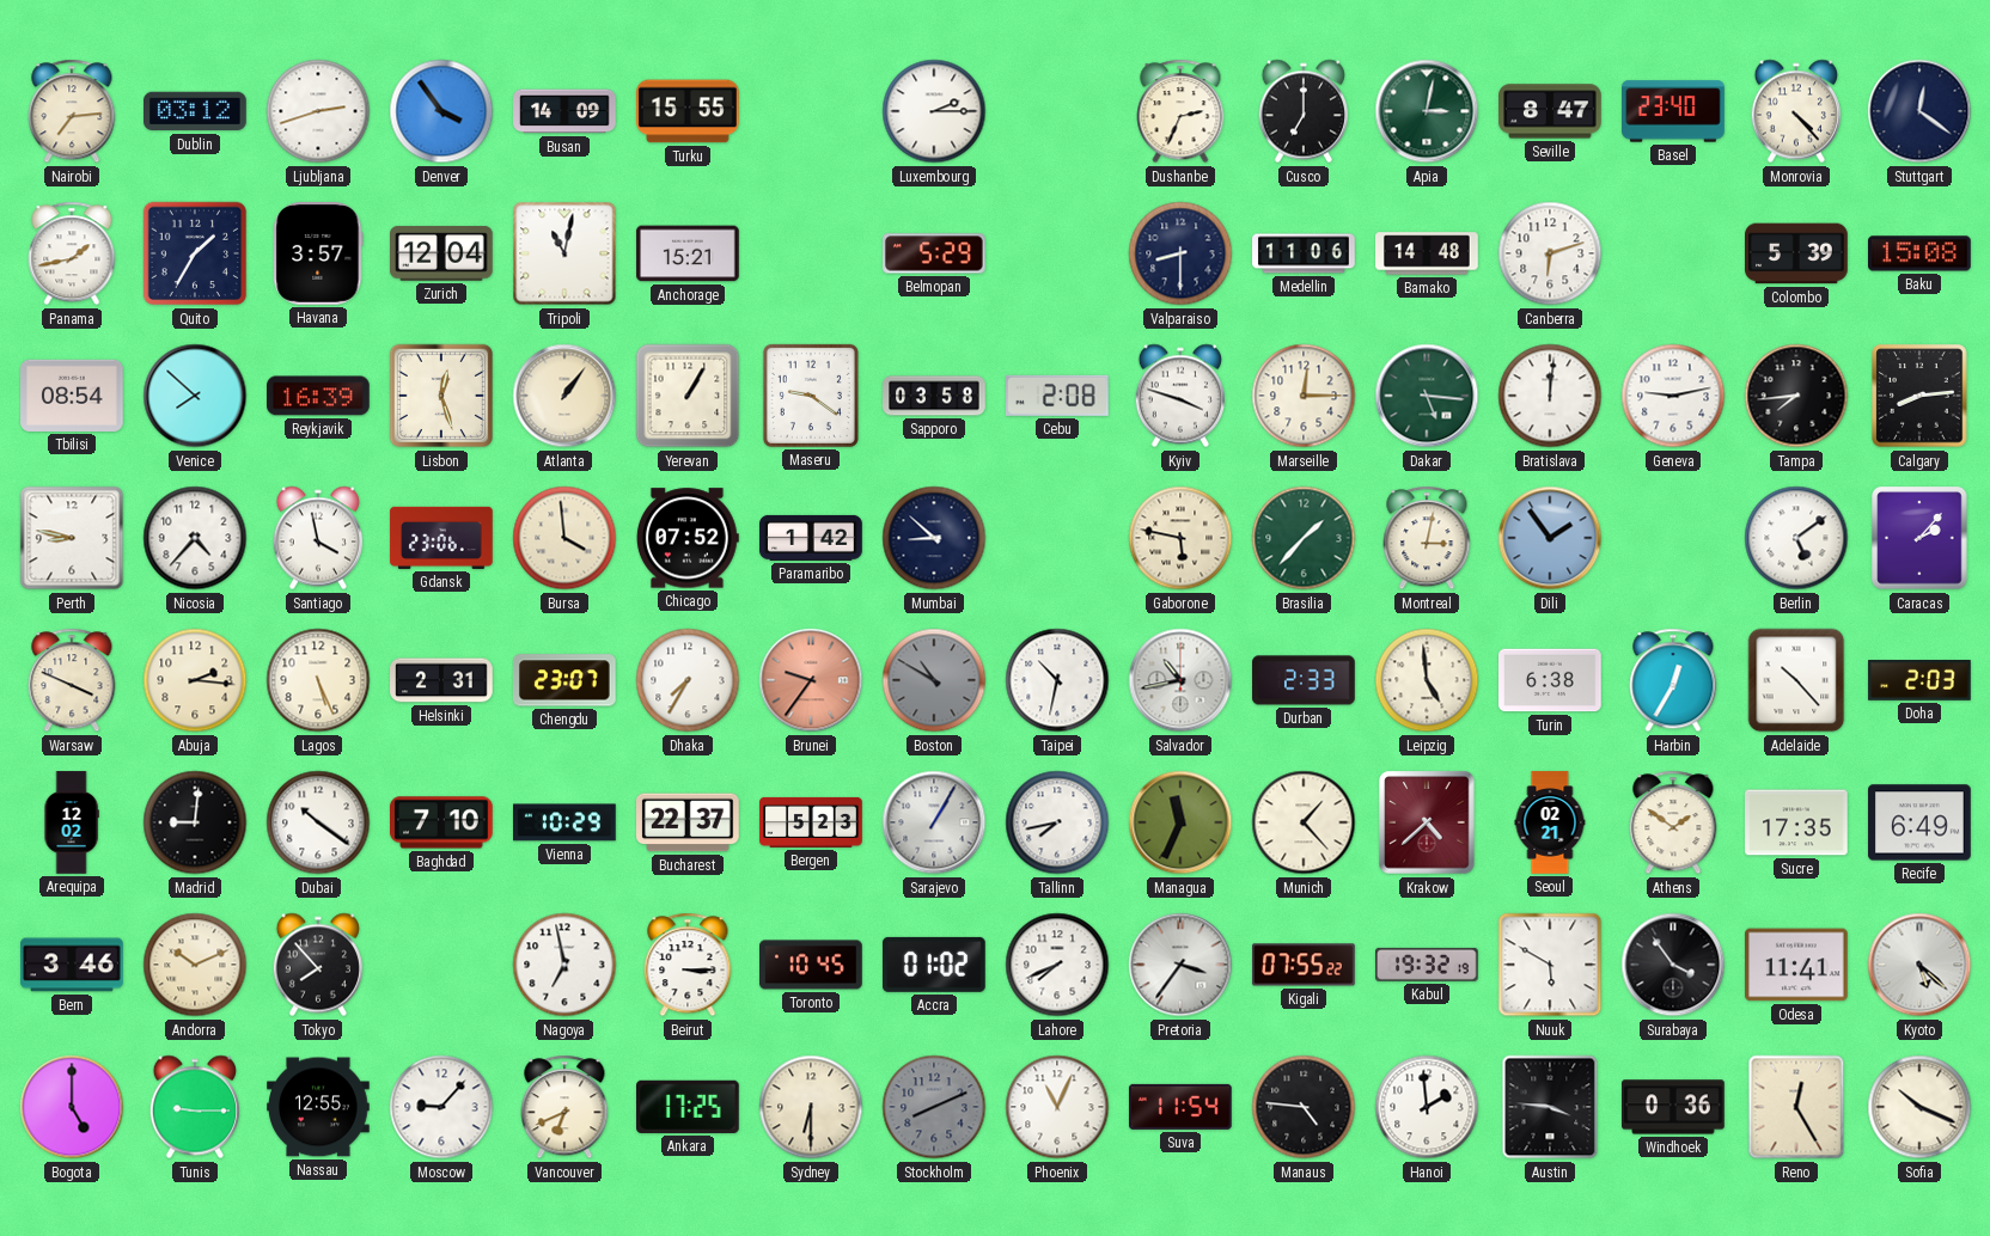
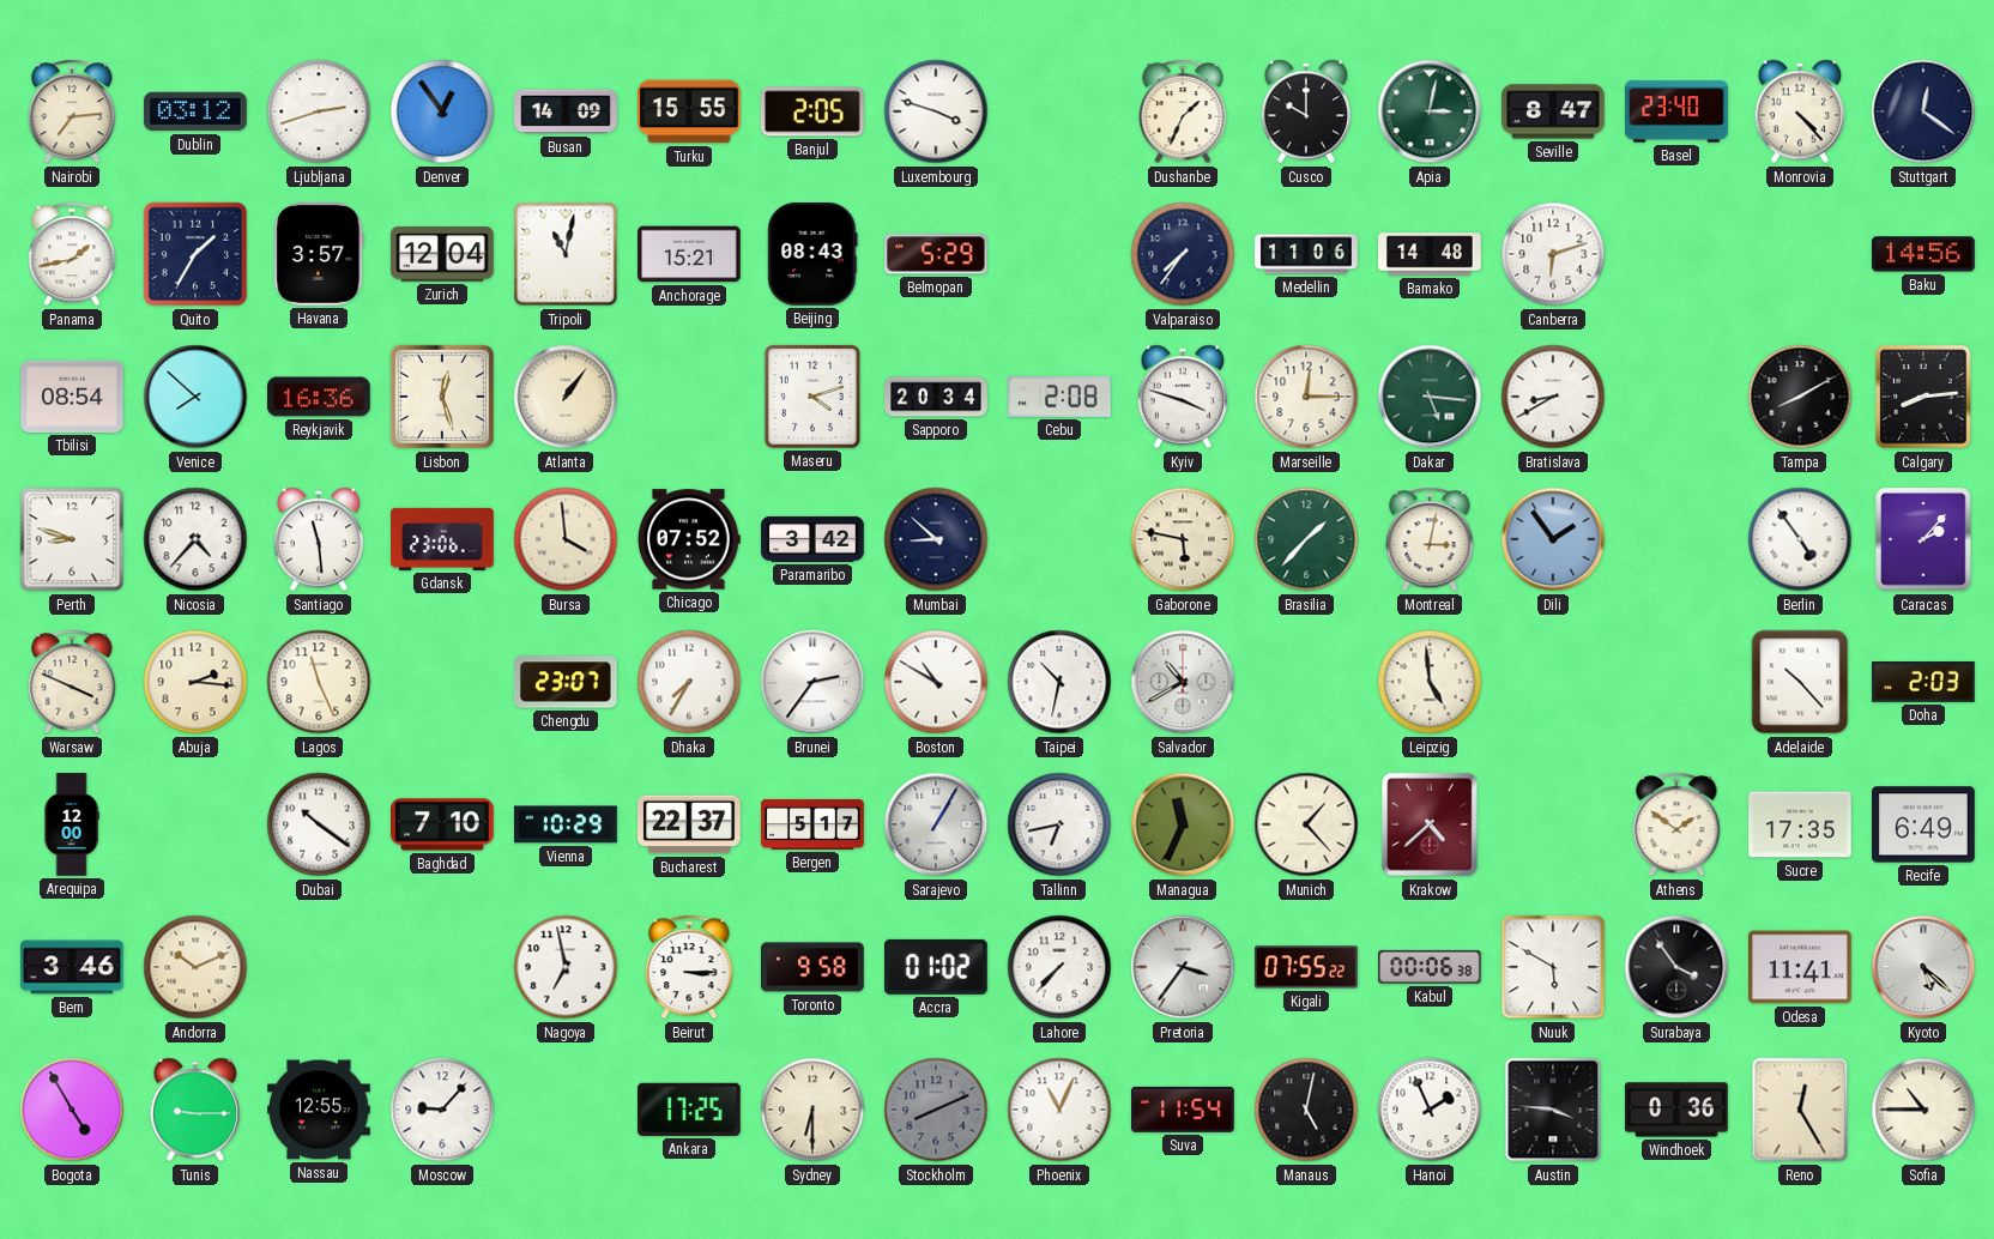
Denver: 3:54 -> 12:54 (442, 111)
Banjul: none -> 2:05 (812, 111)
Luxembourg: 2:15 -> 3:48 (936, 111)
Dushanbe: 2:34 -> 1:34 (1183, 111)
Cusco: 7:00 -> 10:00 (1305, 111)
Beijing: none -> 08:43 (812, 255)
Valparaiso: 8:30 -> 7:36 (1183, 254)
Colombo: 5:39 -> none (1797, 253)
Baku: 15:08 -> 14:56 (1924, 254)
Reykjavik: 16:39 -> 16:36 (320, 397)
Yerevan: 1:05 -> none (688, 396)
Maseru: 9:21 -> 4:12 (812, 397)
Sapporo: 03:58 -> 20:34 (936, 397)
Bratislava: 12:01 -> 8:40 (1553, 397)
Geneva: 9:13 -> none (1673, 396)
Tampa: 7:44 -> 8:10 (1800, 397)
Perth: 8:47 -> 8:48 (72, 539)
Santiago: 3:58 -> 11:29 (318, 539)
Paramaribo: 1:42 -> 3:42 (812, 539)
Berlin: 5:09 -> 4:54 (1800, 539)
Lagos: 5:26 -> 11:26 (319, 682)
Helsinki: 2:31 -> none (441, 680)
Brunei: 9:36 -> 2:36 (812, 682)
Brunei dial: salmon -> white (812, 682)
Boston dial: grey -> white (936, 682)
Salvador: 10:43 -> 10:40 (1183, 682)
Durban: 2:33 -> none (1304, 680)
Turin: 6:38 -> none (1550, 680)
Harbin: 12:35 -> none (1673, 680)
Arequipa: 12:02 -> 12:00 (72, 824)
Madrid: 9:01 -> none (195, 822)
Bergen: 5:23 -> 5:17 (812, 824)
Tallinn: 7:43 -> 6:43 (1059, 824)
Seoul: 02:21 -> none (1550, 822)
Tokyo: 7:53 -> none (317, 965)
Toronto: 10:45 -> 9:58 (812, 967)
Lahore: 7:41 -> 7:37 (1059, 967)
Kabul: 19:32 -> 00:06 (1431, 967)
Bogota: 5:00 -> 4:55 (72, 1110)
Vancouver: 6:41 -> none (564, 1107)
Manaus: 4:46 -> 5:02 (1306, 1110)
Hanoi: 1:59 -> 1:56 (1430, 1110)
Sofia: 10:19 -> 10:45 (1923, 1110)
